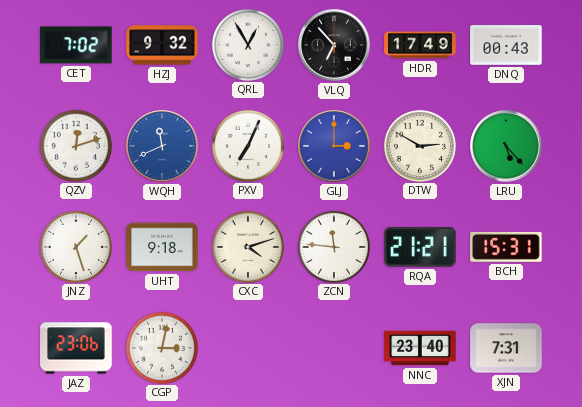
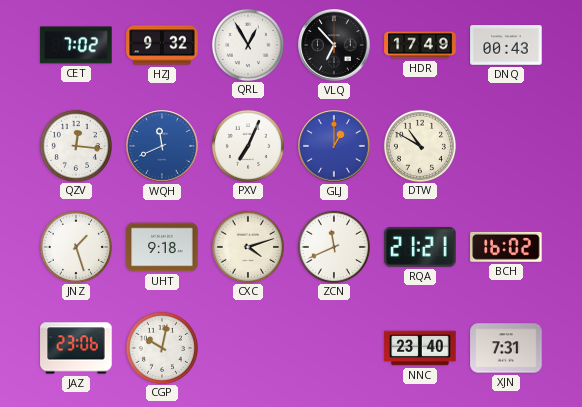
QZV: 12:12 -> 12:16 (75, 145)
GLJ: 3:00 -> 1:00 (334, 146)
DTW: 2:50 -> 10:50 (419, 145)
LRU: 5:23 -> none (506, 146)
ZCN: 11:46 -> 11:41 (333, 246)
BCH: 15:31 -> 16:02 (506, 247)
CGP: 3:02 -> 10:02 (161, 347)
